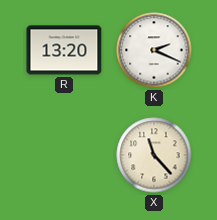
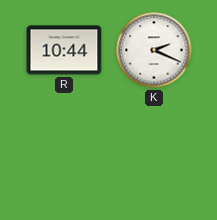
R: 13:20 -> 10:44 (64, 50)
X: 11:23 -> none (154, 155)
